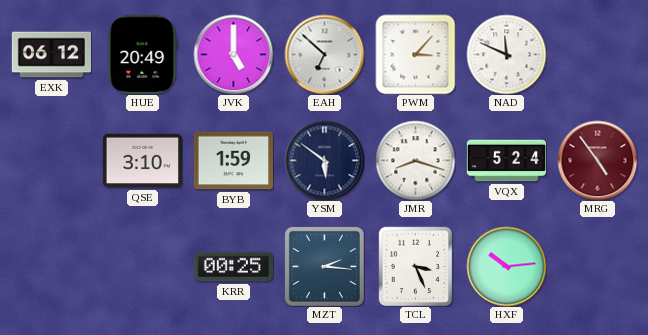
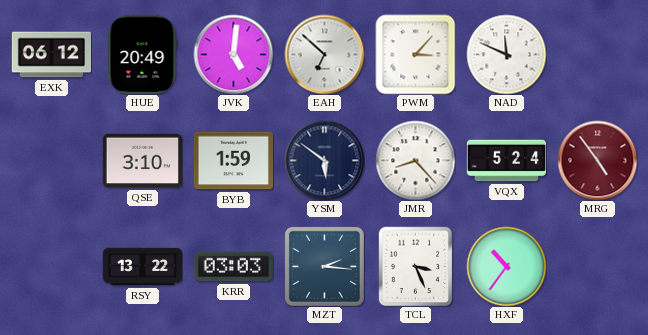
JVK: 5:00 -> 5:01 (233, 54)
JMR: 8:18 -> 8:23 (415, 160)
RSY: none -> 13:22 (142, 267)
KRR: 00:25 -> 03:03 (233, 267)
HXF: 10:14 -> 10:36 (506, 266)
